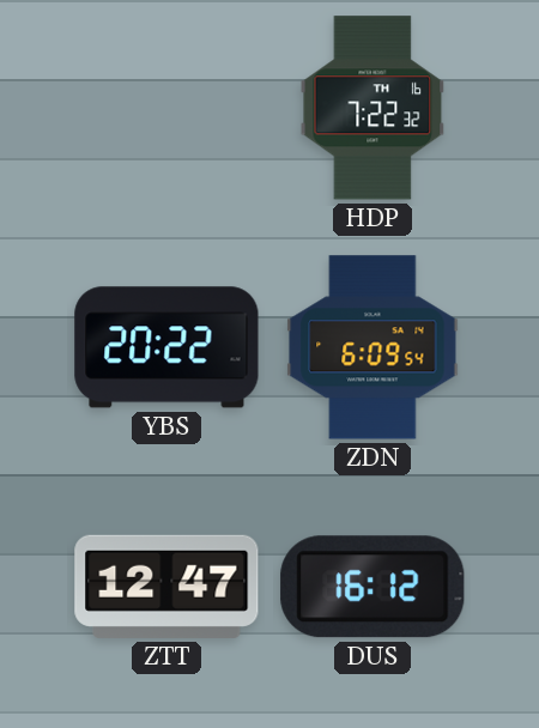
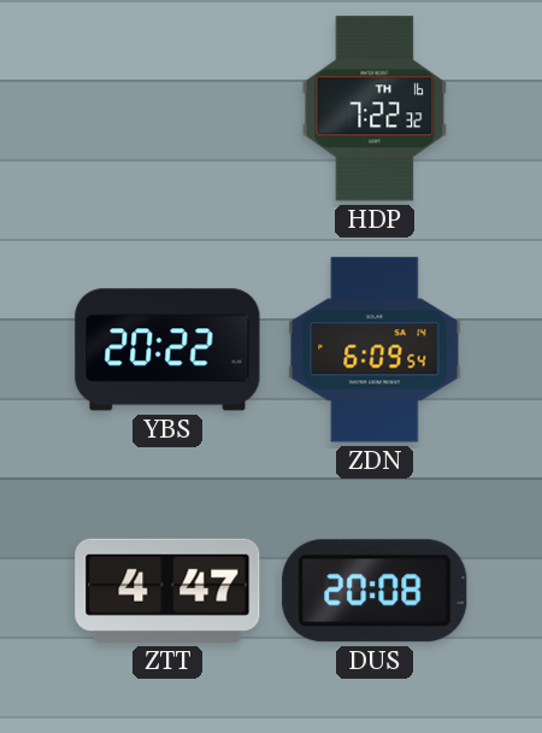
ZTT: 12:47 -> 4:47 (167, 591)
DUS: 16:12 -> 20:08 (375, 591)
